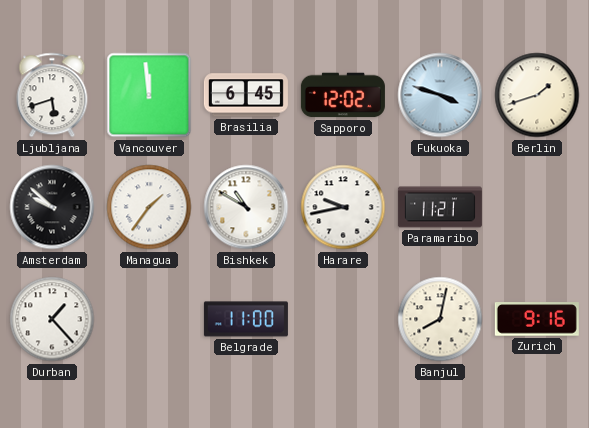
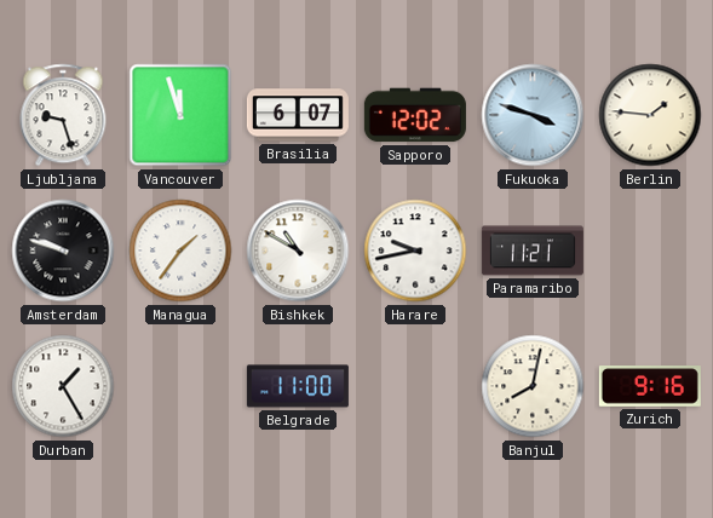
Ljubljana: 5:42 -> 9:27 (63, 115)
Vancouver: 11:59 -> 11:57 (180, 115)
Brasilia: 6:45 -> 6:07 (298, 115)
Berlin: 1:42 -> 1:46 (650, 115)
Amsterdam: 9:52 -> 9:48 (63, 251)
Durban: 1:23 -> 1:25 (63, 386)
